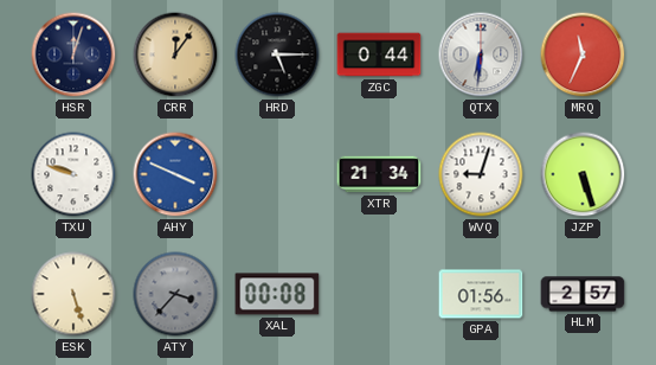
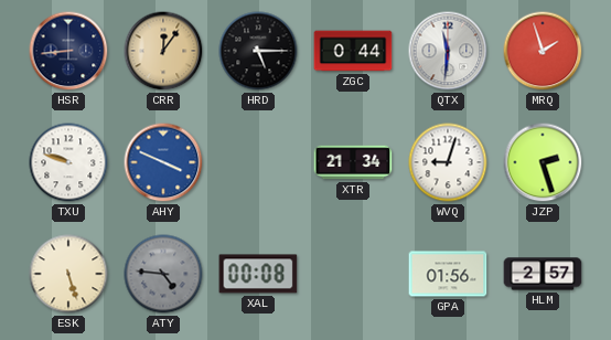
HSR: 12:03 -> 8:44 (68, 51)
QTX: 6:31 -> 11:31 (448, 51)
MRQ: 11:34 -> 1:57 (543, 51)
JZP: 5:27 -> 2:27 (543, 162)
ATY: 3:37 -> 4:46 (163, 274)
